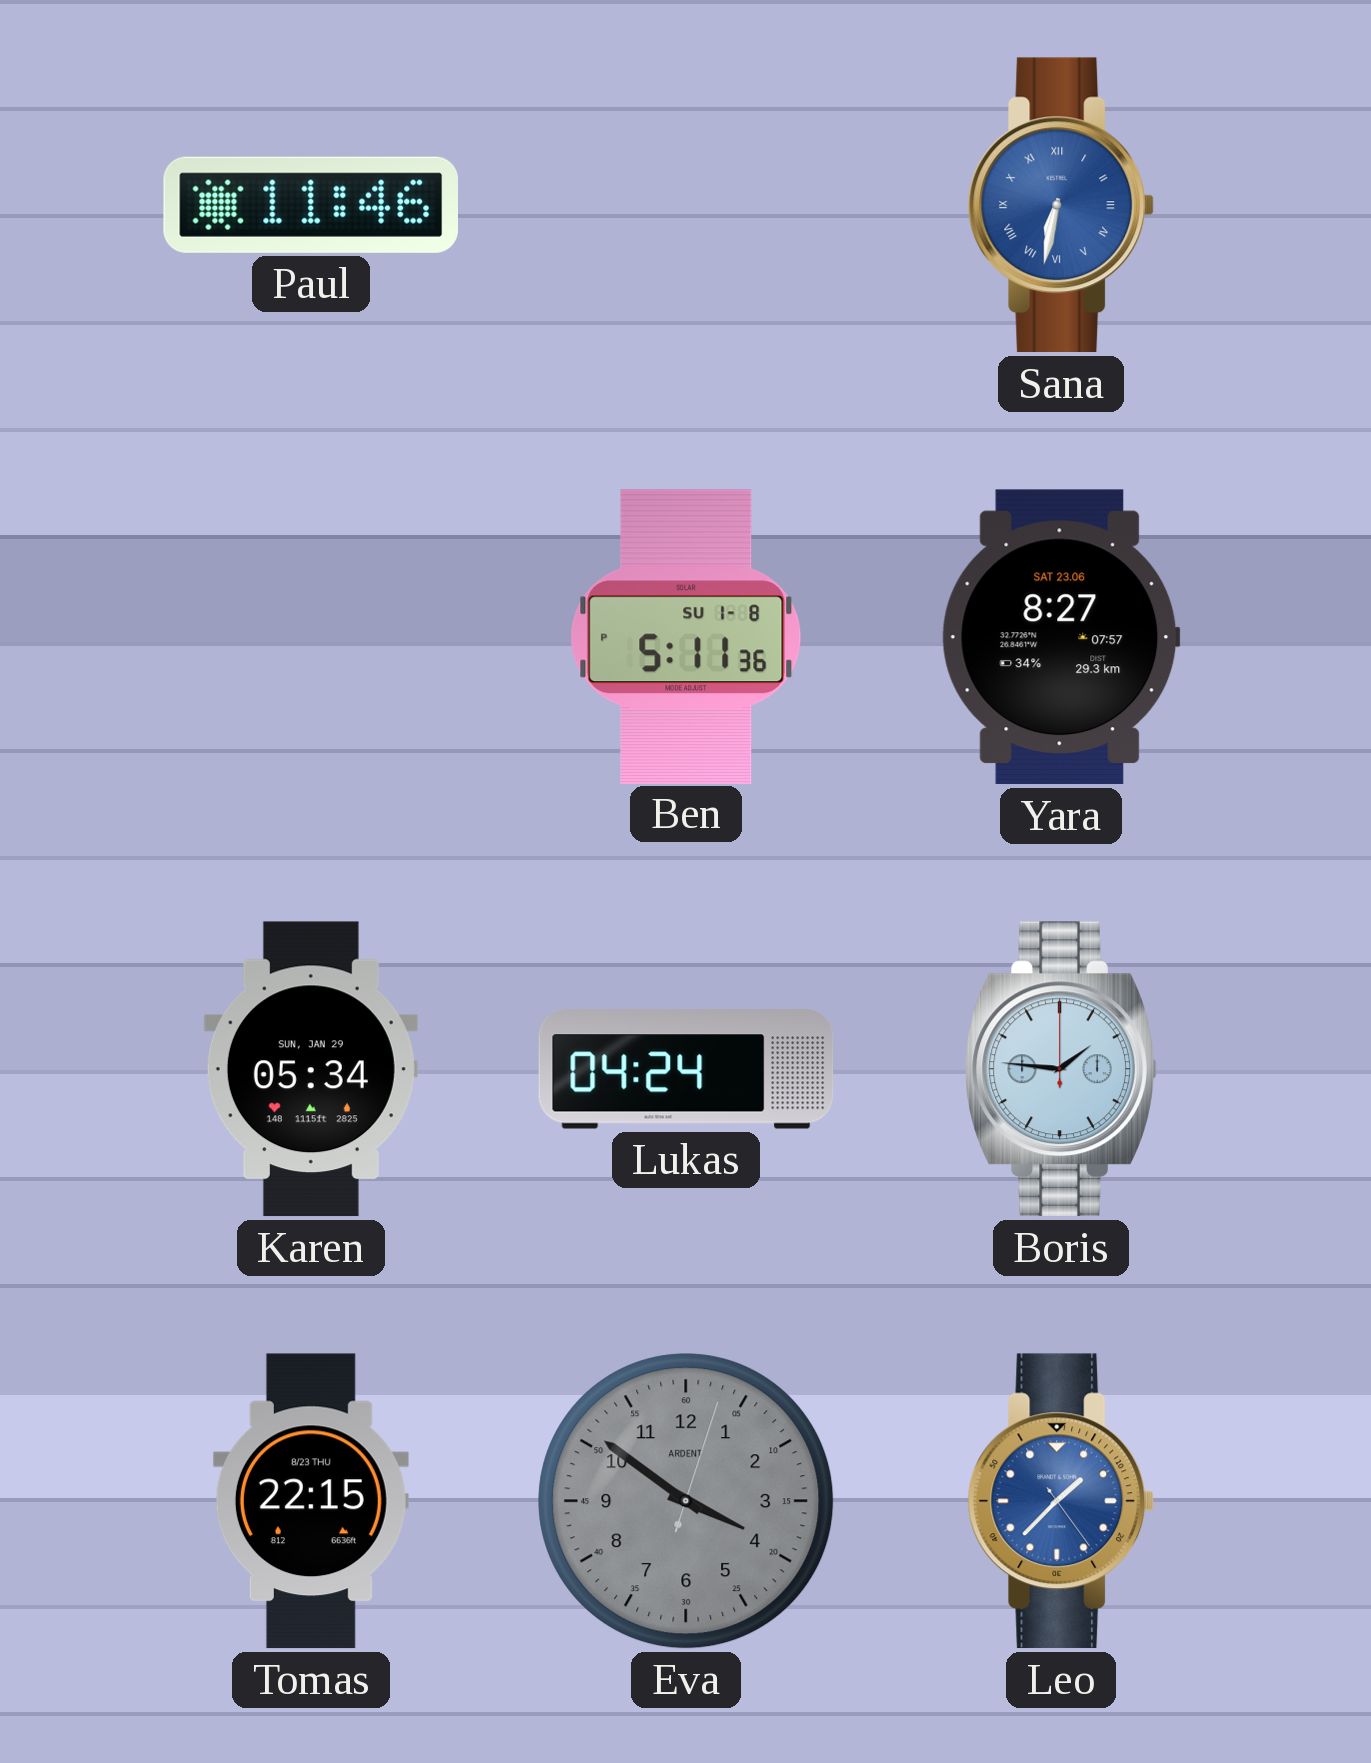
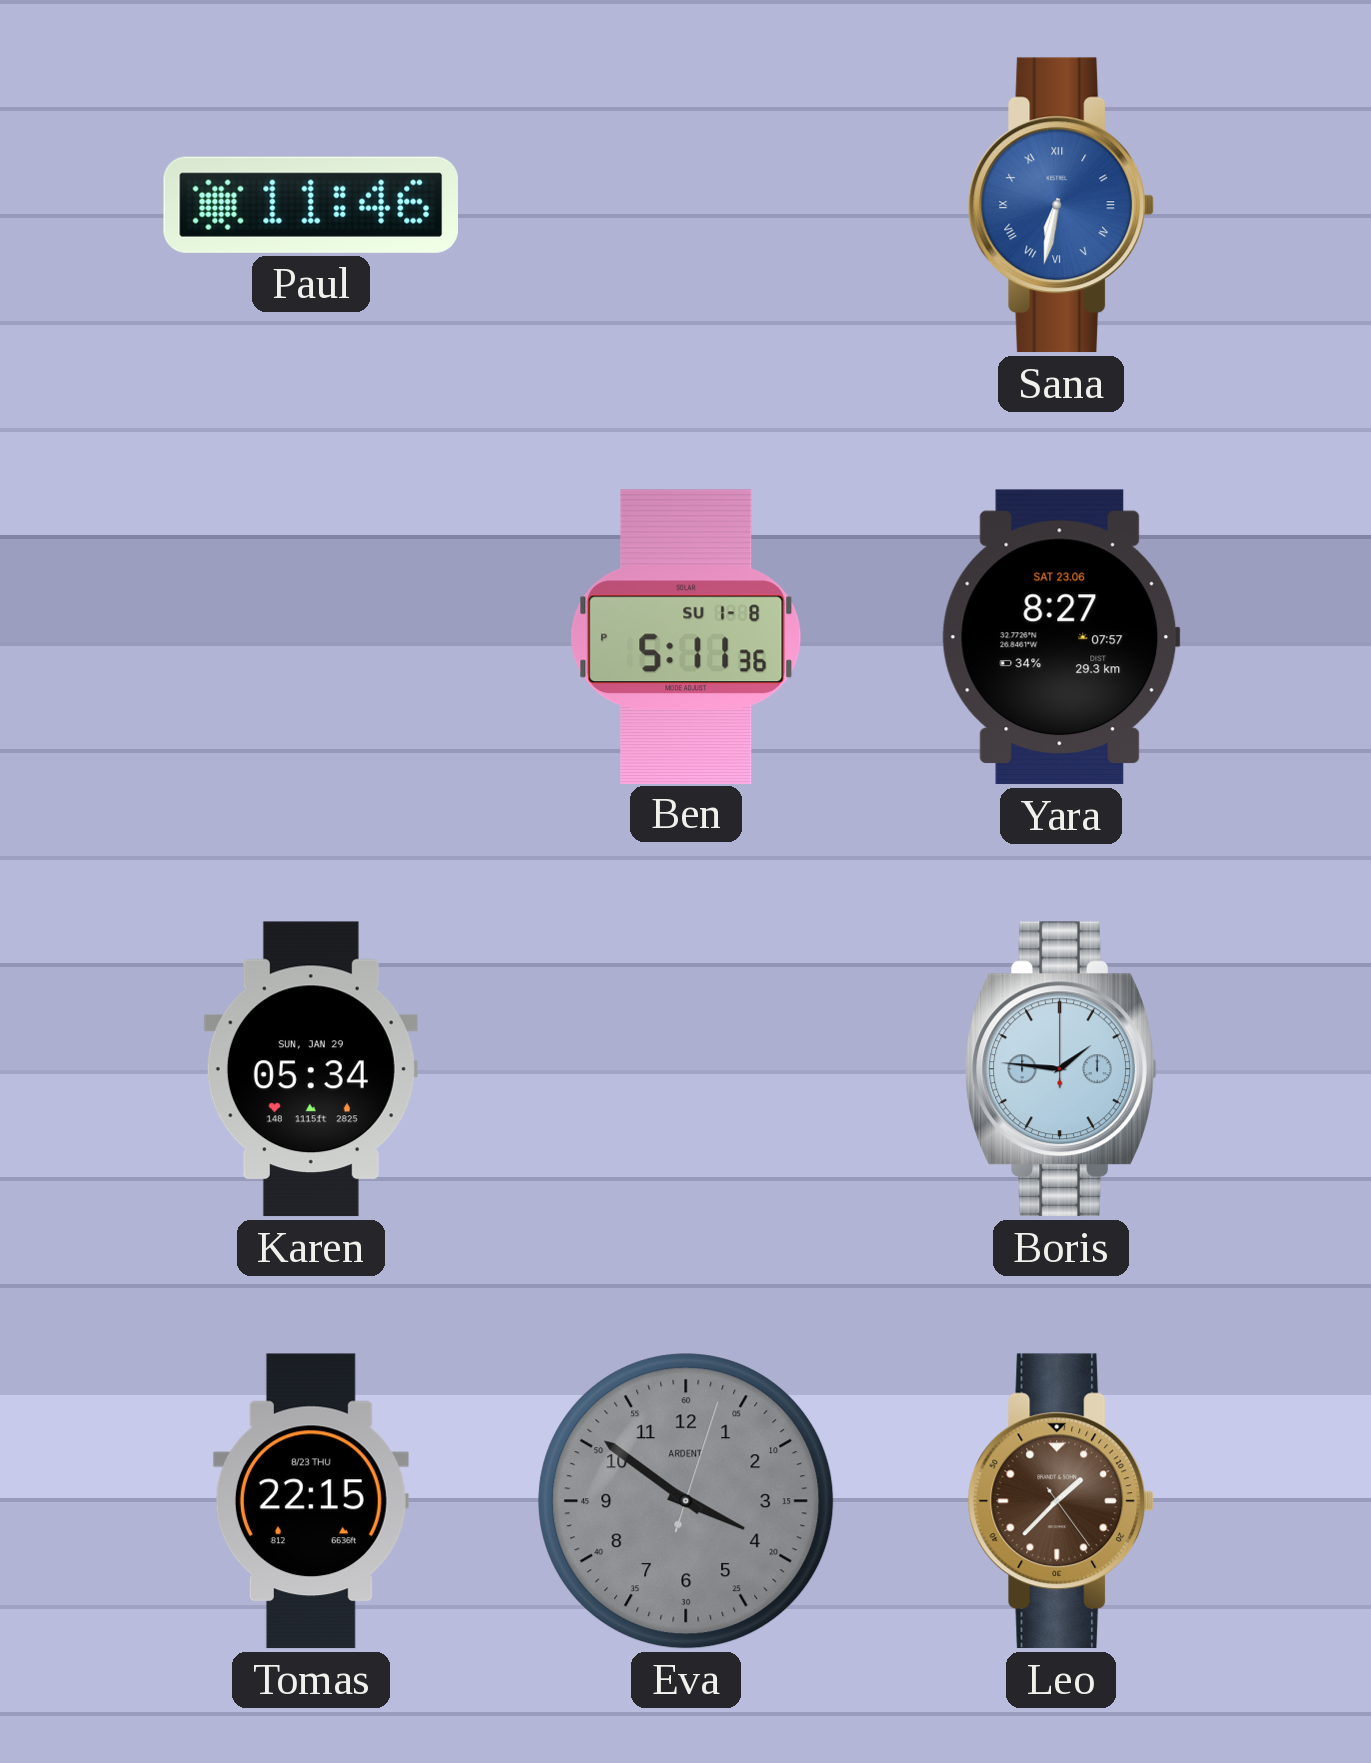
Lukas: 04:24 -> none (686, 1069)
Leo dial: blue -> brown (1061, 1501)
